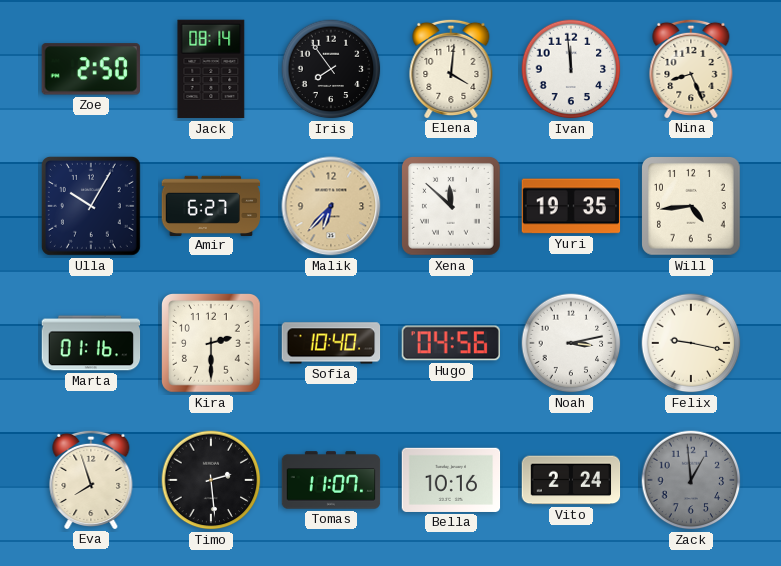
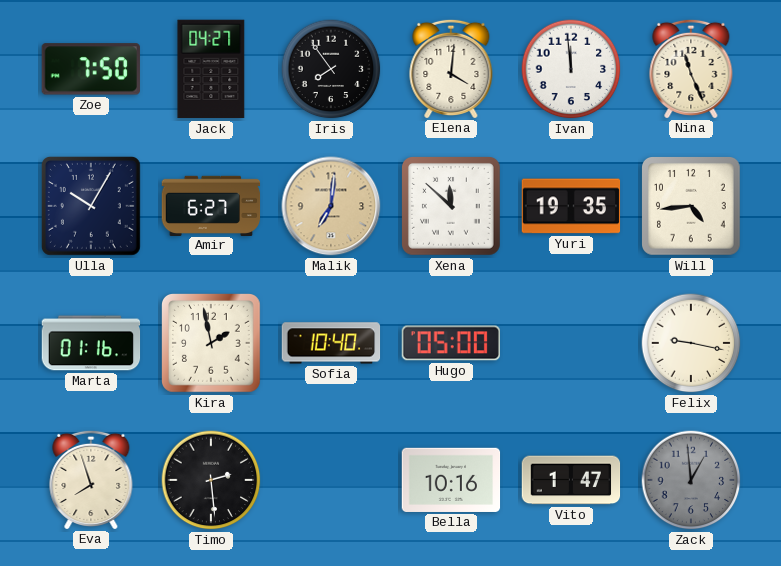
Zoe: 2:50 -> 7:50 (91, 69)
Jack: 08:14 -> 04:27 (211, 69)
Nina: 8:26 -> 11:26 (691, 68)
Malik: 6:37 -> 7:01 (331, 206)
Kira: 2:30 -> 1:58 (212, 344)
Hugo: 04:56 -> 05:00 (450, 343)
Noah: 3:13 -> none (571, 343)
Tomas: 11:07 -> none (331, 480)
Vito: 2:24 -> 1:47 (571, 480)
